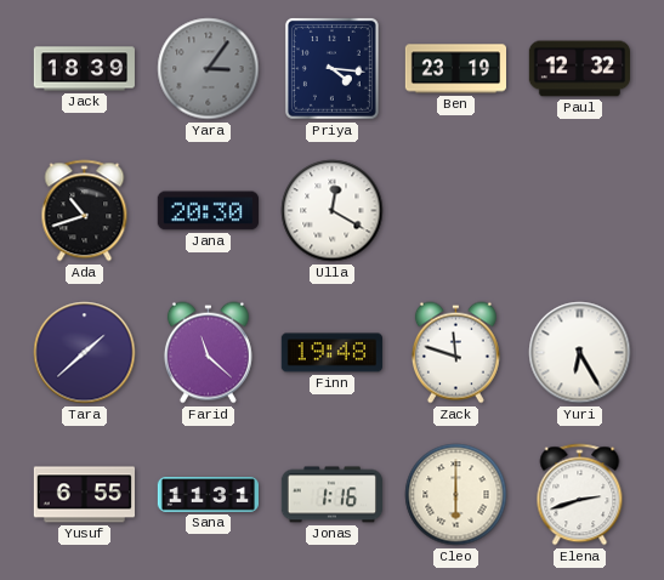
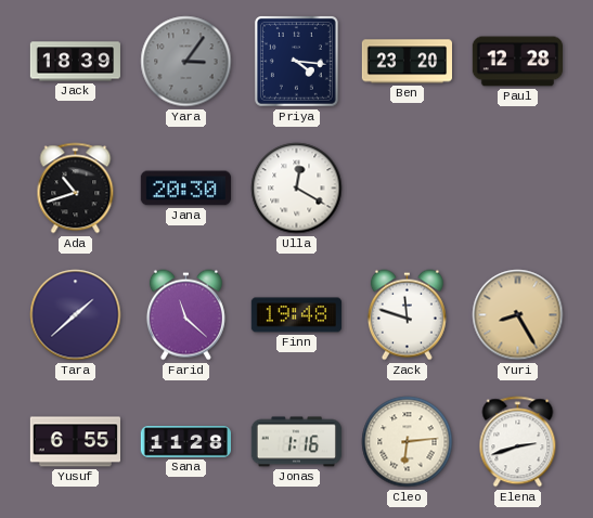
Ben: 23:19 -> 23:20 (407, 62)
Paul: 12:32 -> 12:28 (517, 62)
Yuri: 6:25 -> 8:25 (518, 315)
Yuri dial: white -> champagne (518, 315)
Sana: 11:31 -> 11:28 (185, 442)
Cleo: 6:00 -> 6:14 (408, 442)
